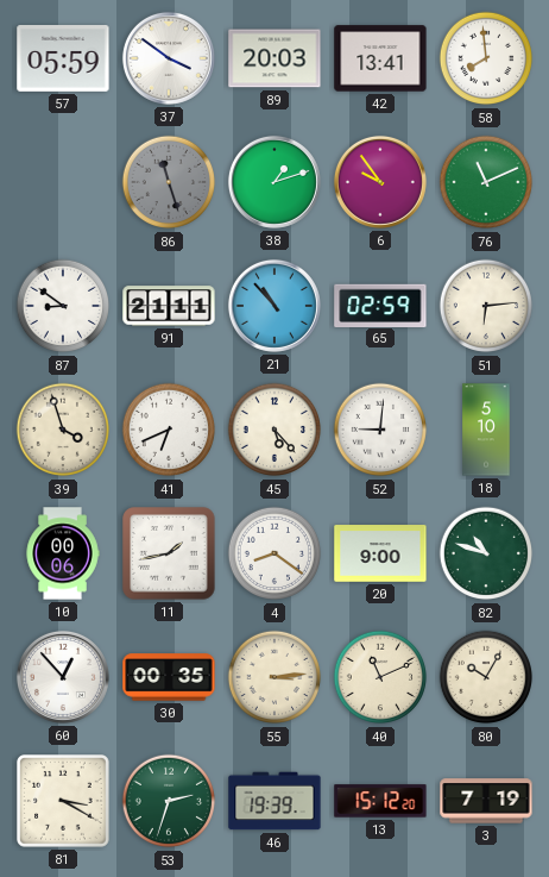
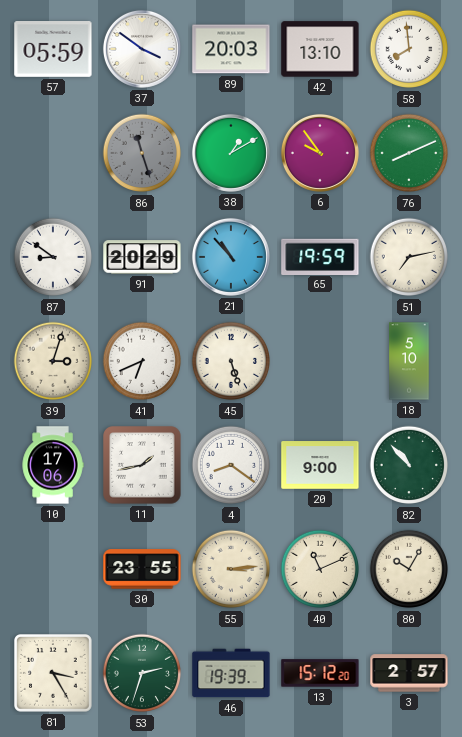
42: 13:41 -> 13:10 (320, 49)
38: 1:12 -> 1:10 (231, 153)
76: 11:11 -> 8:11 (409, 153)
91: 21:11 -> 20:29 (142, 257)
65: 02:59 -> 19:59 (320, 256)
51: 6:14 -> 7:13 (409, 257)
39: 3:57 -> 3:03 (53, 361)
45: 5:23 -> 5:27 (231, 361)
52: 9:01 -> none (380, 430)
10: 00:06 -> 17:06 (53, 465)
82: 10:48 -> 10:53 (409, 465)
60: 12:53 -> none (63, 677)
30: 00:35 -> 23:55 (142, 569)
81: 3:20 -> 3:25 (54, 674)
3: 7:19 -> 2:57 (409, 673)
